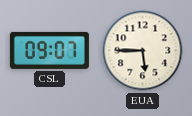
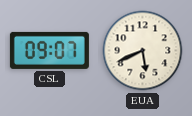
EUA: 5:45 -> 5:41 (143, 51)
